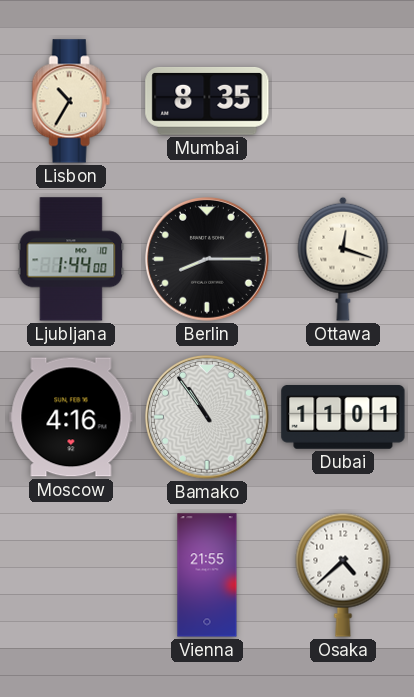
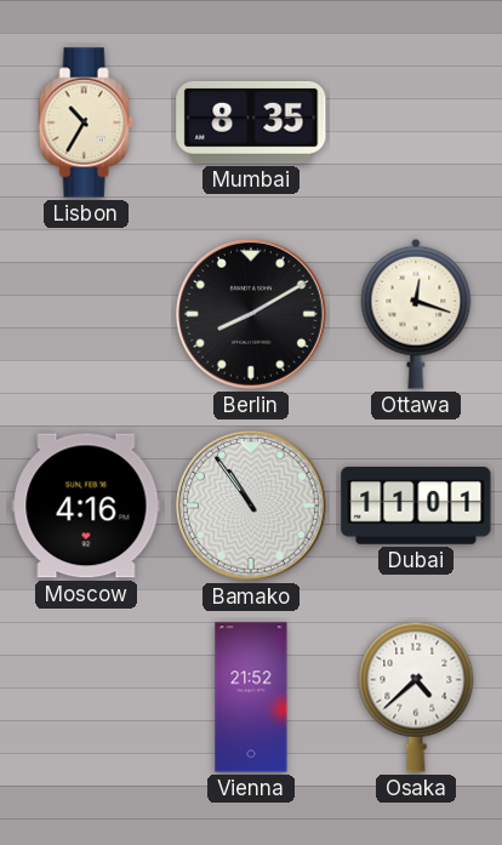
Ljubljana: 1:44 -> none (71, 259)
Berlin: 8:15 -> 8:10 (252, 315)
Vienna: 21:55 -> 21:52 (251, 697)
